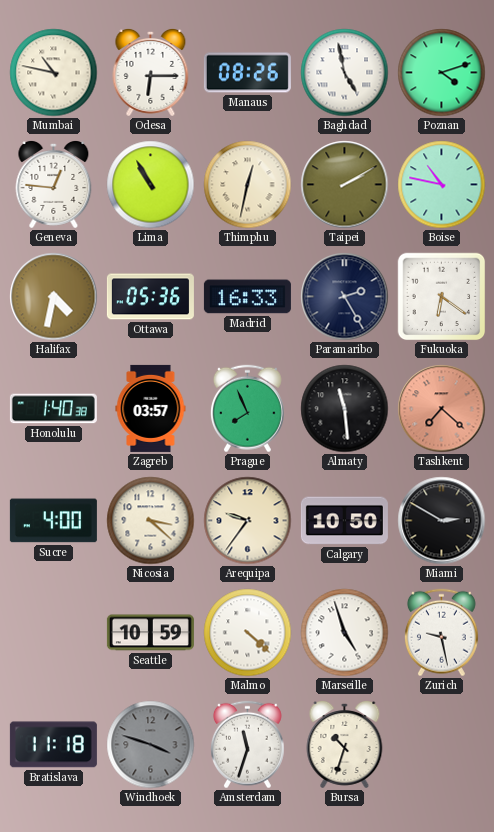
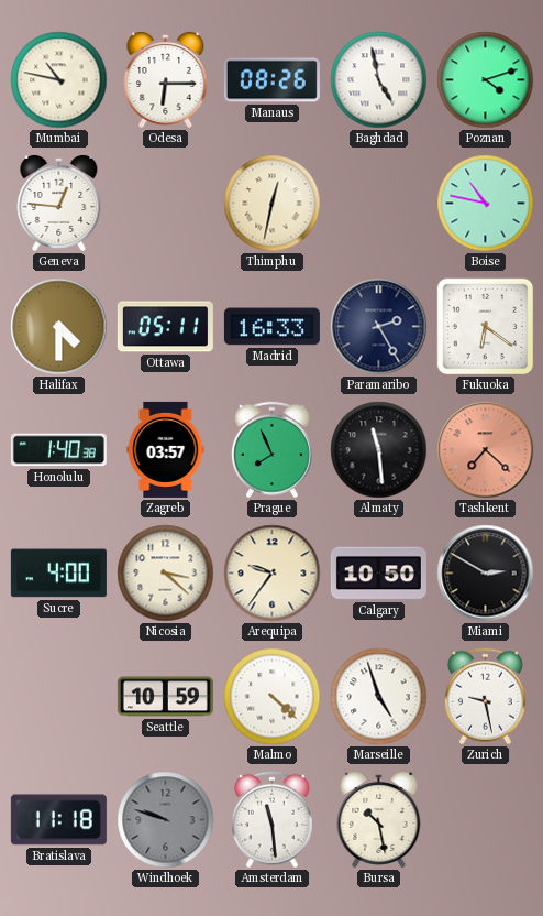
Lima: 10:55 -> none (151, 185)
Taipei: 2:10 -> none (345, 185)
Halifax: 4:32 -> 4:30 (59, 327)
Ottawa: 05:36 -> 05:11 (165, 327)
Windhoek: 3:48 -> 9:48 (166, 820)
Amsterdam: 11:33 -> 11:29 (271, 820)
Bursa: 10:33 -> 10:28 (379, 819)
